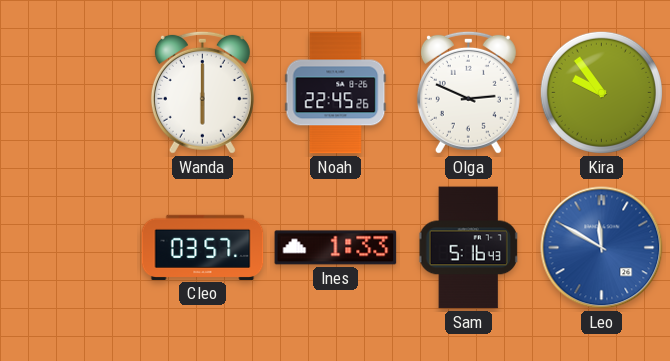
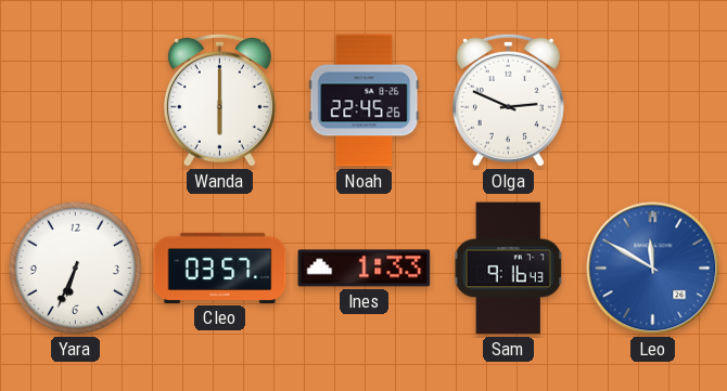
Kira: 9:54 -> none (601, 92)
Yara: none -> 6:34 (75, 268)
Sam: 5:16 -> 9:16 (509, 269)
